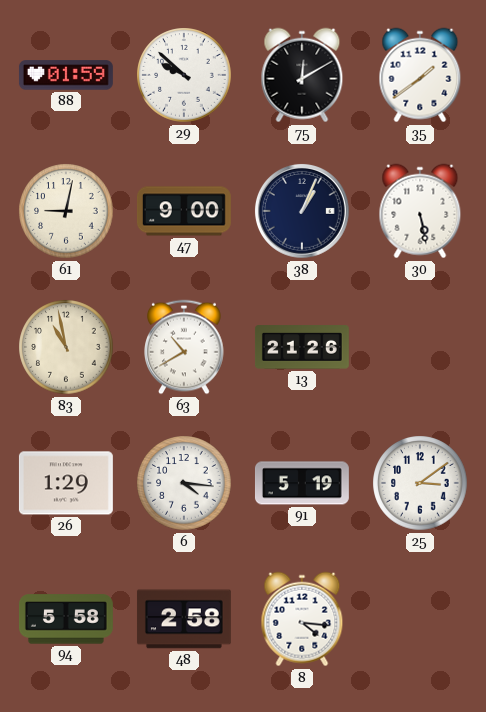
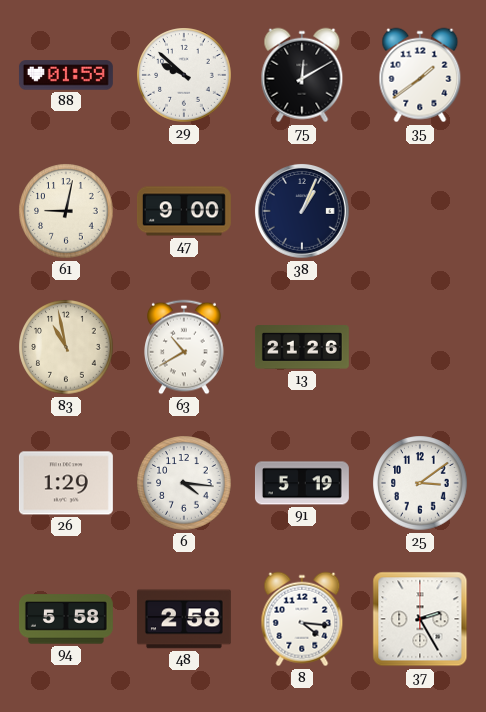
30: 5:28 -> none (420, 211)
37: none -> 2:25 (420, 619)
